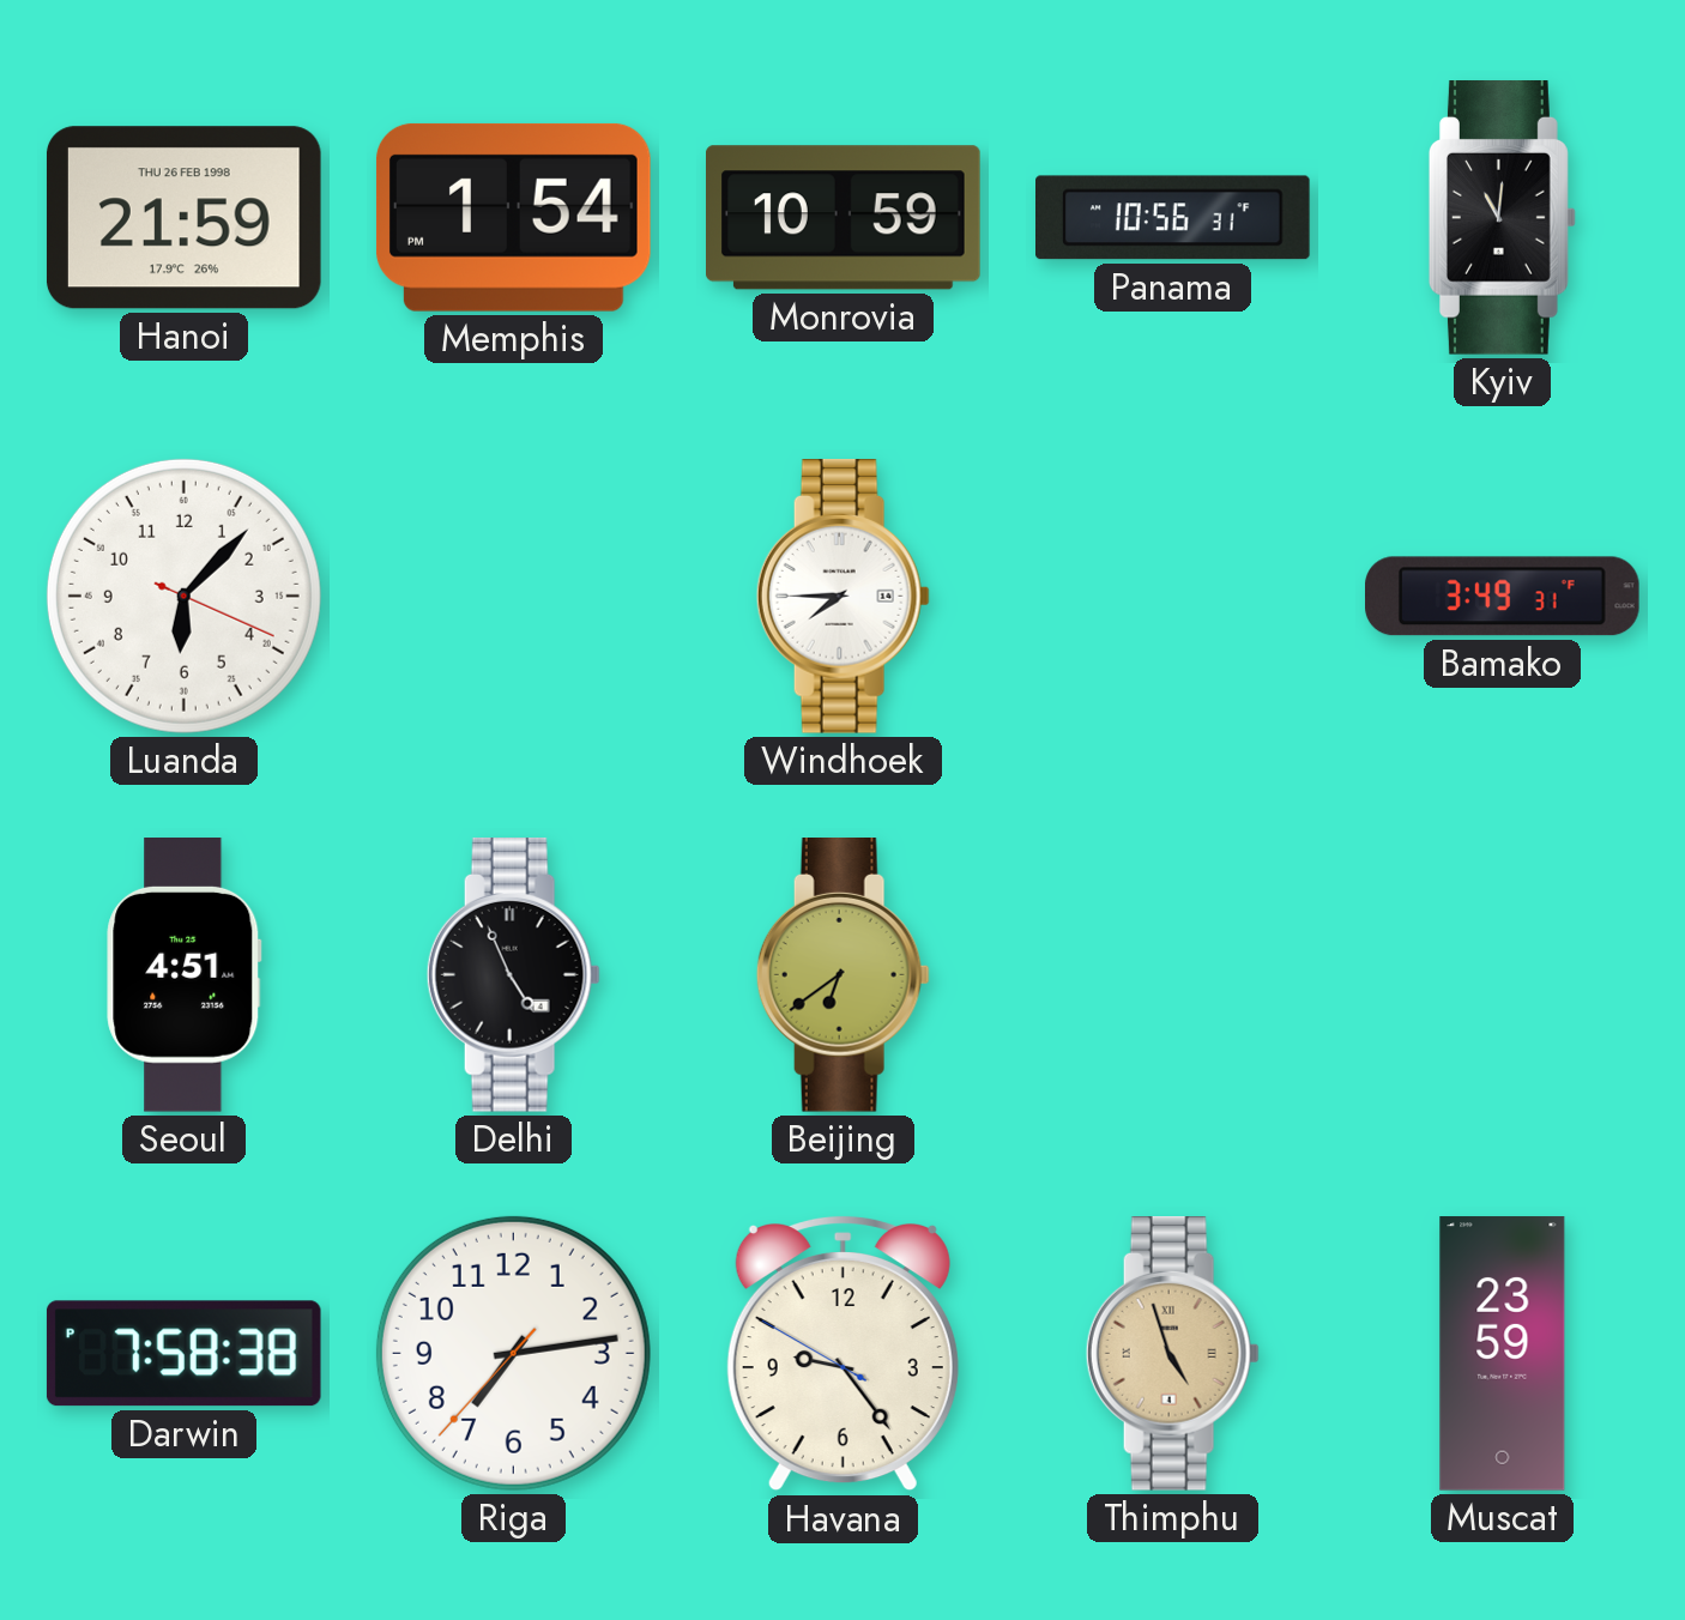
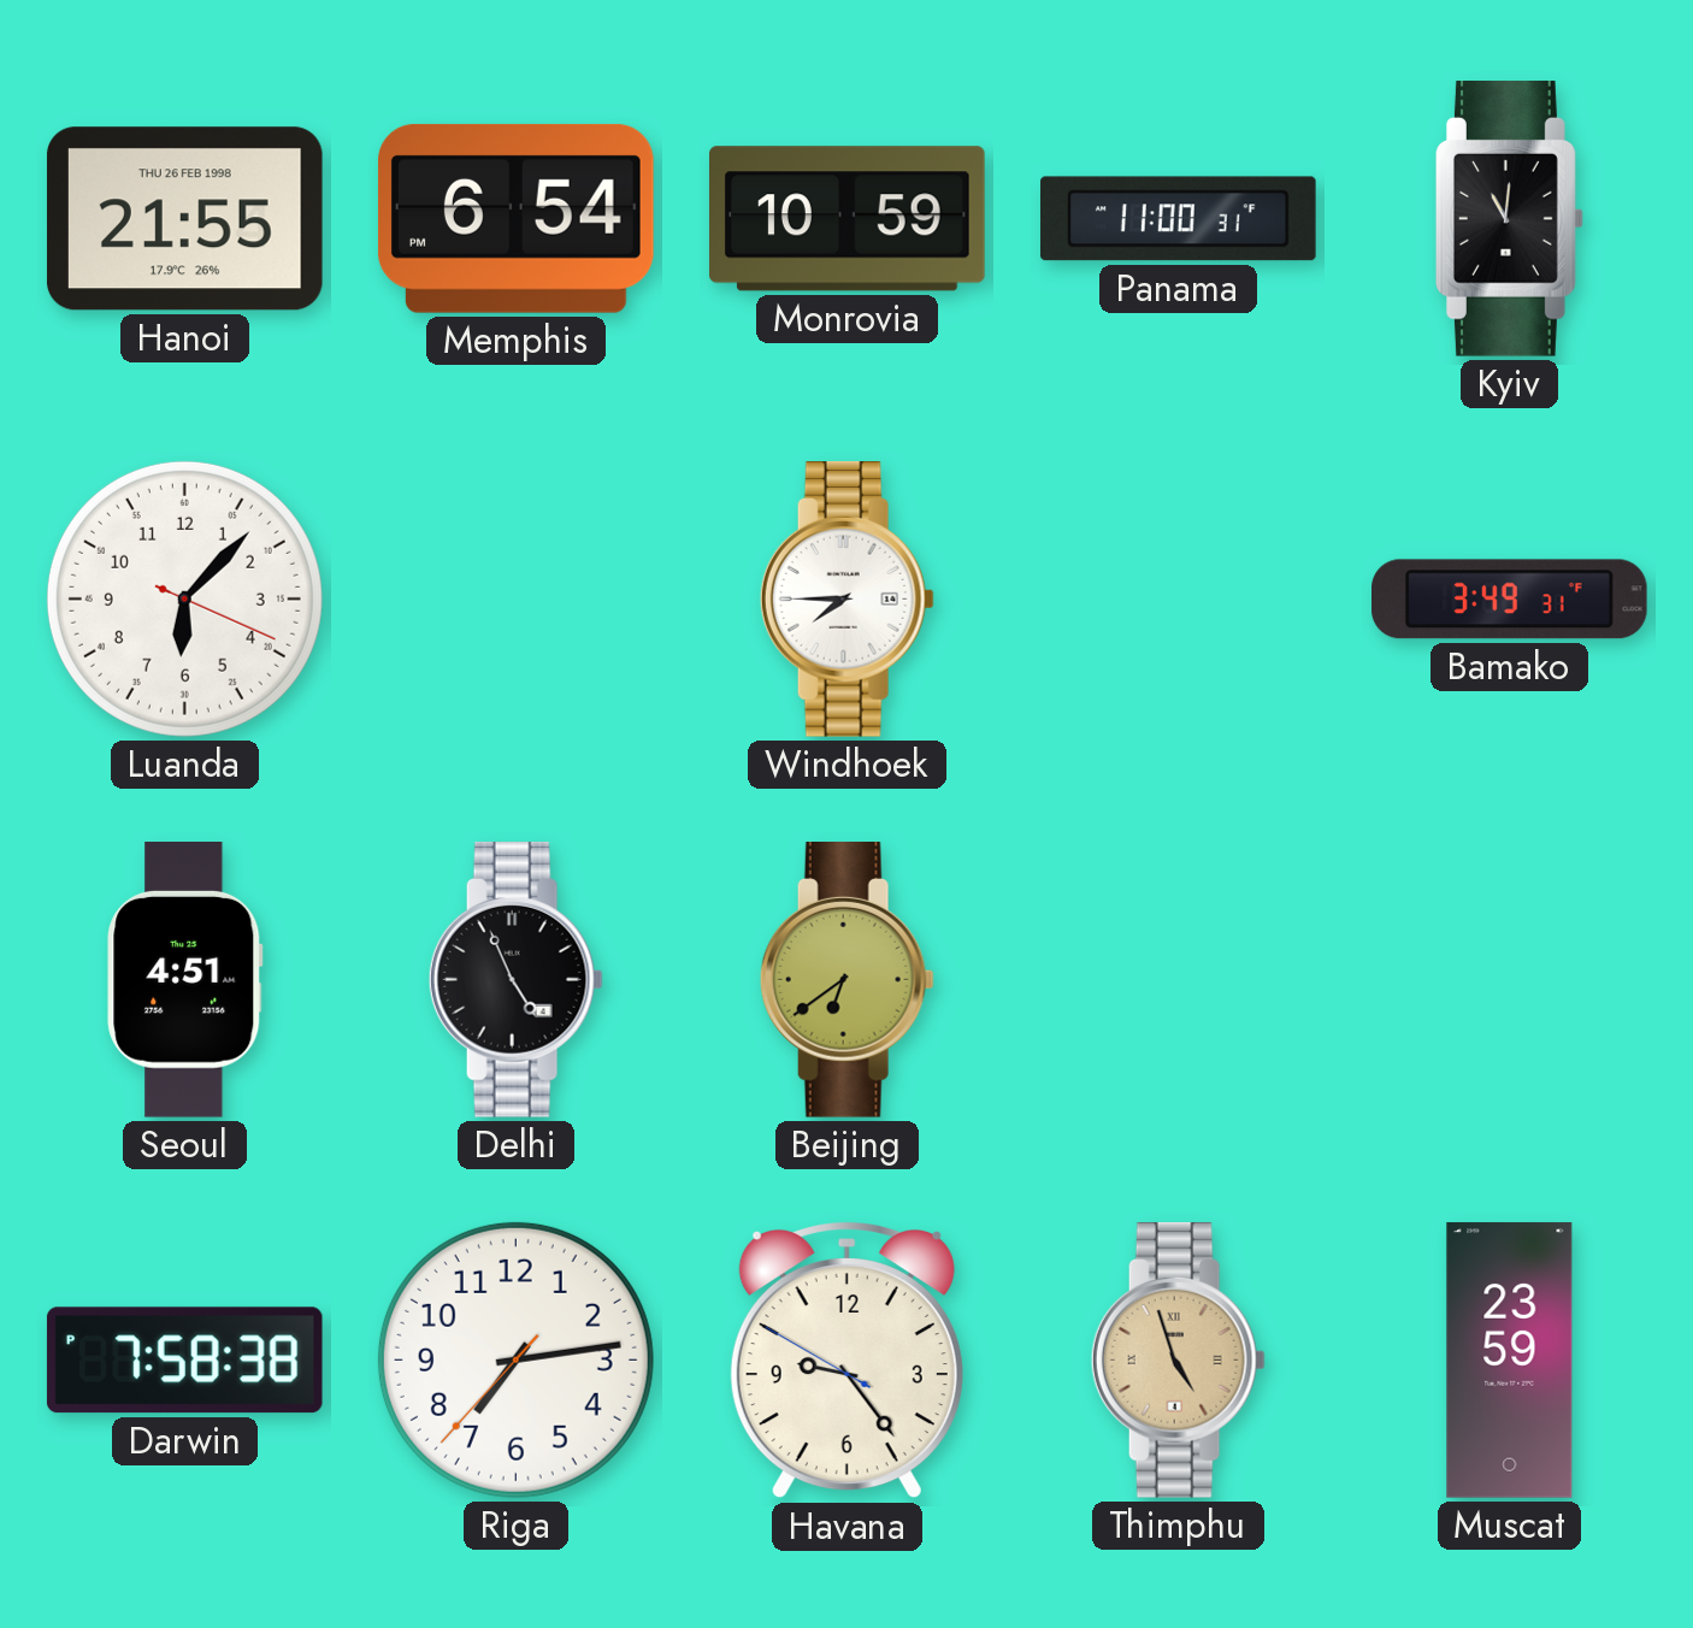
Hanoi: 21:59 -> 21:55 (184, 219)
Memphis: 1:54 -> 6:54 (515, 218)
Panama: 10:56 -> 11:00 (1179, 219)
